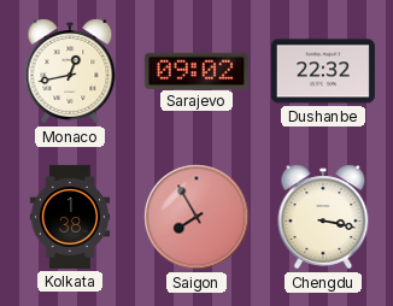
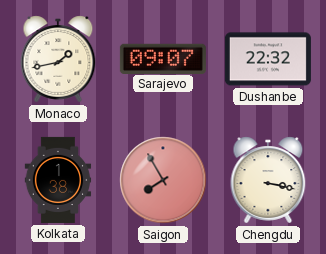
Monaco: 12:43 -> 1:43 (58, 59)
Sarajevo: 09:02 -> 09:07 (163, 58)
